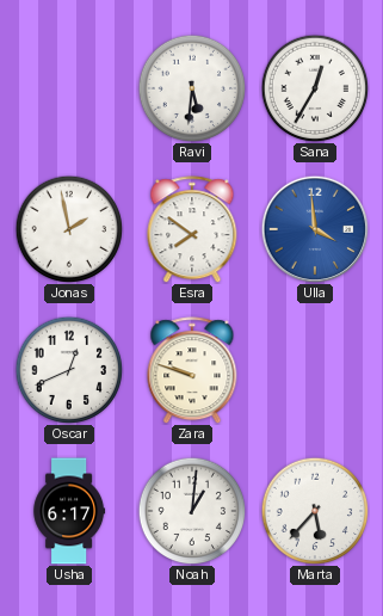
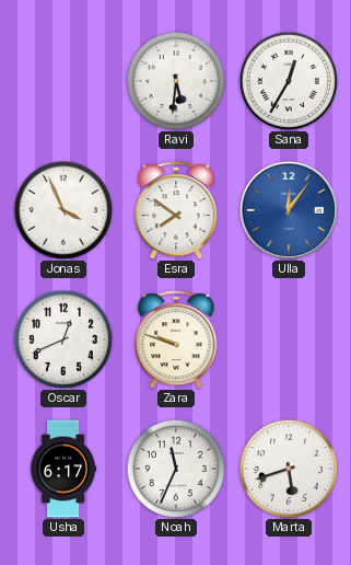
Jonas: 1:58 -> 3:56 (63, 210)
Ulla: 3:59 -> 12:06 (289, 210)
Noah: 1:01 -> 11:34 (176, 469)
Marta: 5:37 -> 5:42 (289, 469)
